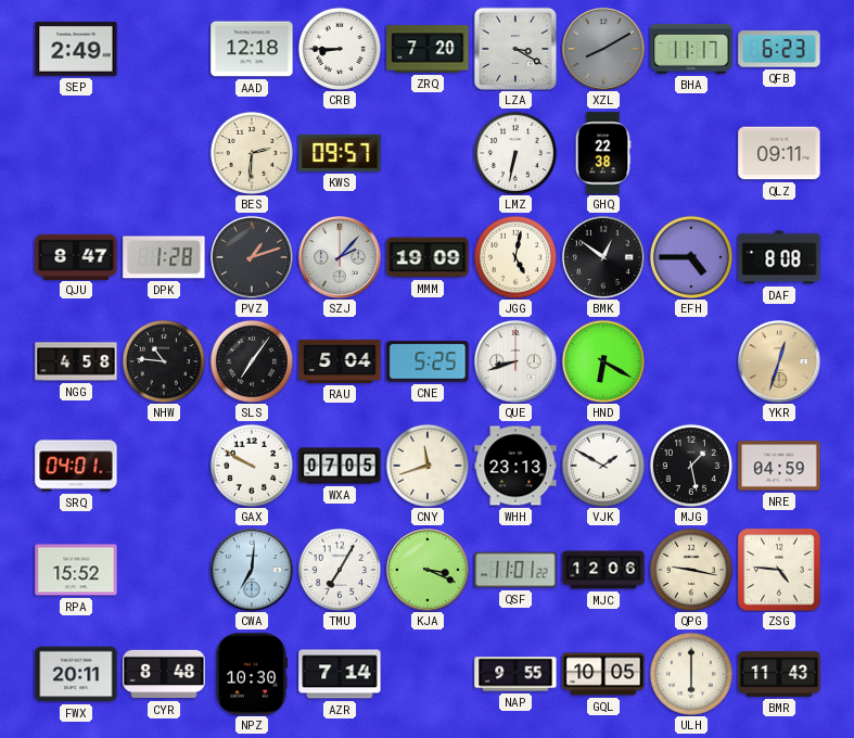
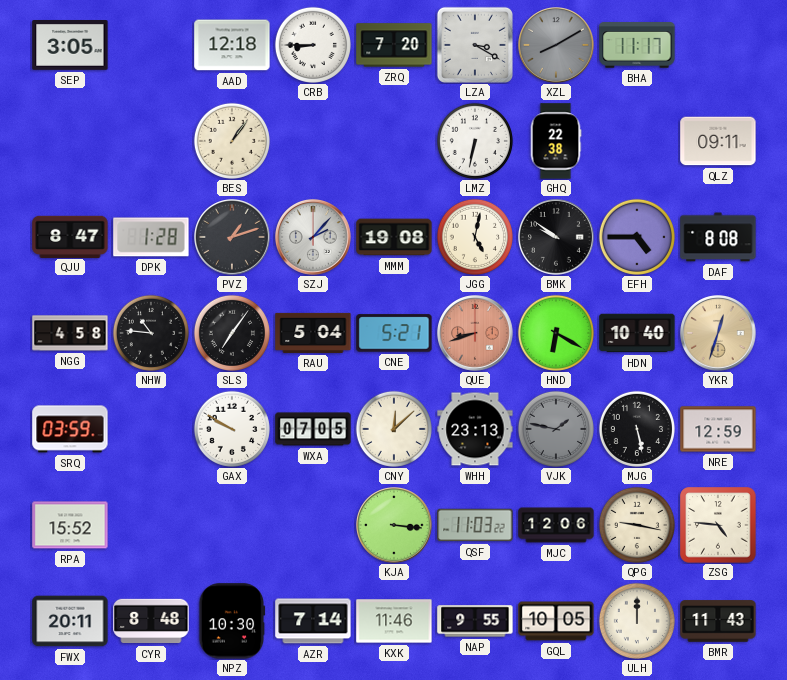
SEP: 2:49 -> 3:05 (70, 46)
QFB: 6:23 -> none (779, 49)
BES: 2:31 -> 1:06 (232, 141)
KWS: 09:57 -> none (340, 153)
MMM: 19:09 -> 19:08 (394, 237)
BMK: 12:51 -> 9:51 (557, 238)
CNE: 5:25 -> 5:21 (394, 333)
QUE dial: white -> salmon (476, 334)
HDN: none -> 10:40 (637, 333)
SRQ: 04:01 -> 03:59 (70, 429)
CNY: 11:42 -> 12:08 (394, 429)
VJK: 1:50 -> 1:47 (556, 429)
VJK dial: white -> grey (556, 429)
MJG: 1:28 -> 5:28 (637, 429)
NRE: 04:59 -> 12:59 (718, 429)
CWA: 7:01 -> none (253, 571)
TMU: 7:05 -> none (340, 570)
KJA: 3:19 -> 3:16 (395, 526)
QSF: 11:01 -> 11:03 (475, 525)
KXK: none -> 11:46 (394, 621)
ULH: 6:00 -> 12:00 (637, 621)
